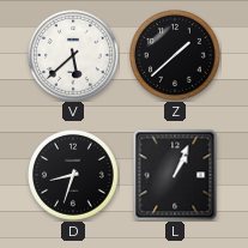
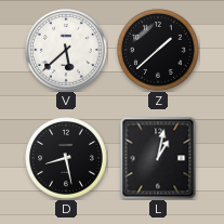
D: 8:33 -> 8:28 (67, 159)
L: 1:04 -> 1:02 (158, 158)
